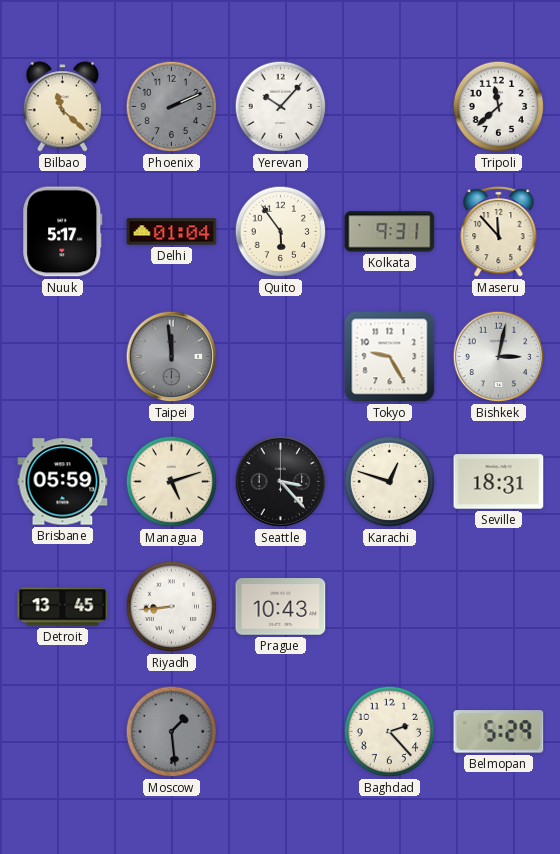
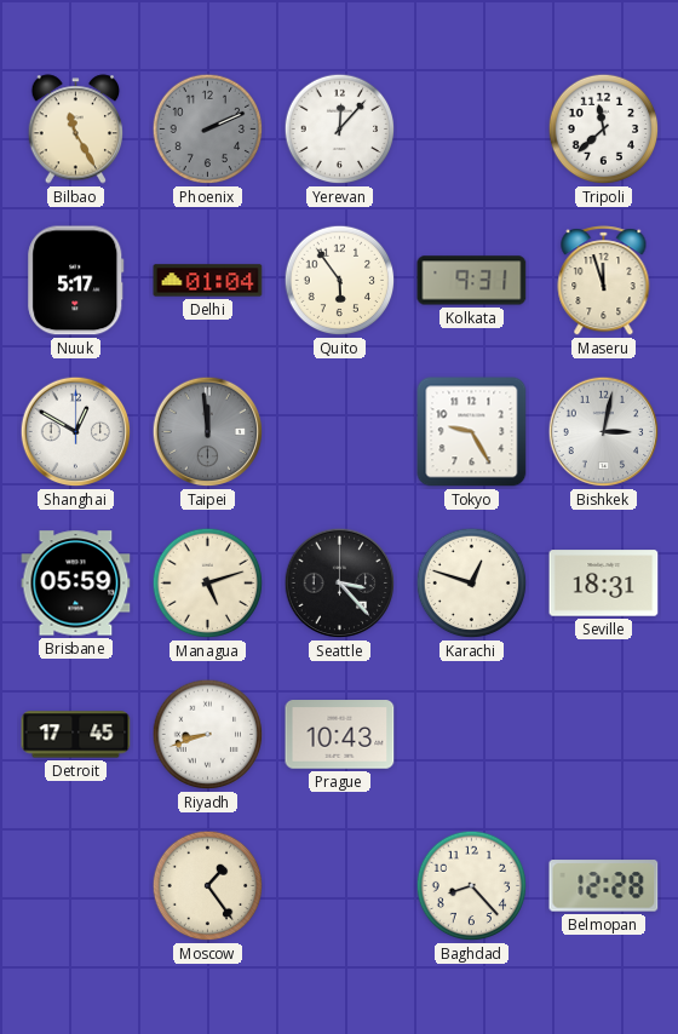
Bilbao: 11:22 -> 11:25 (76, 130)
Yerevan: 10:07 -> 12:07 (340, 130)
Maseru: 11:53 -> 11:57 (604, 281)
Shanghai: none -> 12:50 (76, 432)
Detroit: 13:45 -> 17:45 (76, 735)
Riyadh: 8:44 -> 8:42 (208, 735)
Moscow: 1:29 -> 1:24 (208, 886)
Moscow dial: grey -> cream (208, 886)
Baghdad: 2:23 -> 8:23 (472, 886)
Belmopan: 5:29 -> 12:28 (604, 886)
